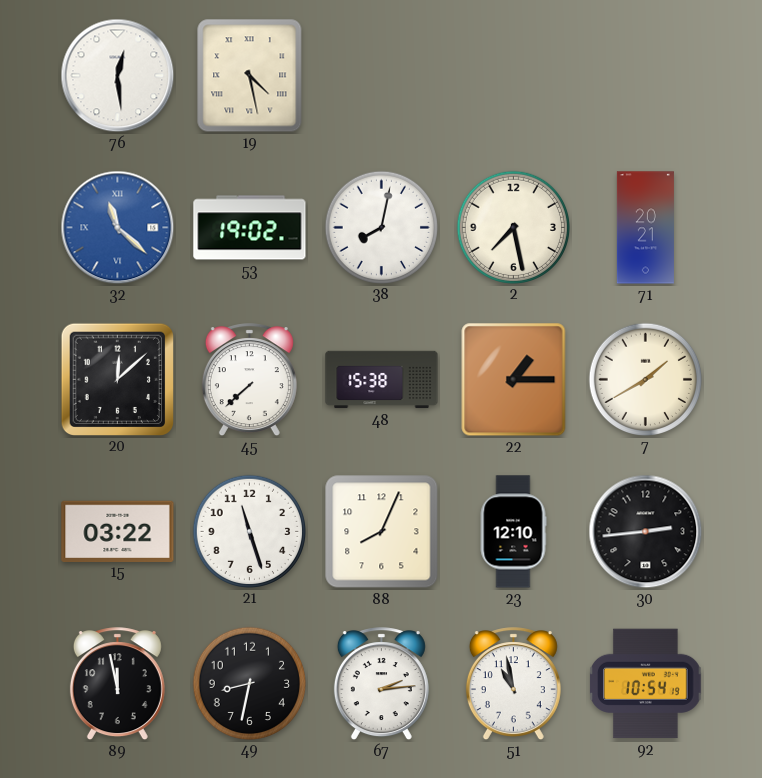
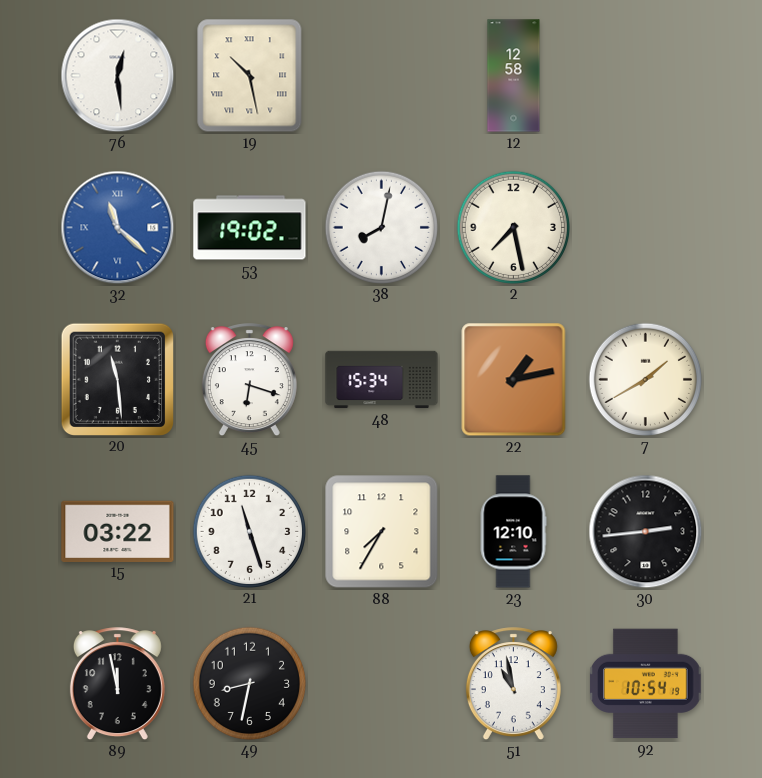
19: 4:28 -> 10:28 (250, 76)
12: none -> 12:58 (514, 76)
71: 20:21 -> none (645, 228)
20: 12:08 -> 11:29 (117, 379)
45: 7:38 -> 6:18 (249, 380)
48: 15:38 -> 15:34 (382, 380)
22: 1:15 -> 1:13 (514, 380)
88: 8:04 -> 7:35 (382, 532)
67: 2:14 -> none (381, 684)
